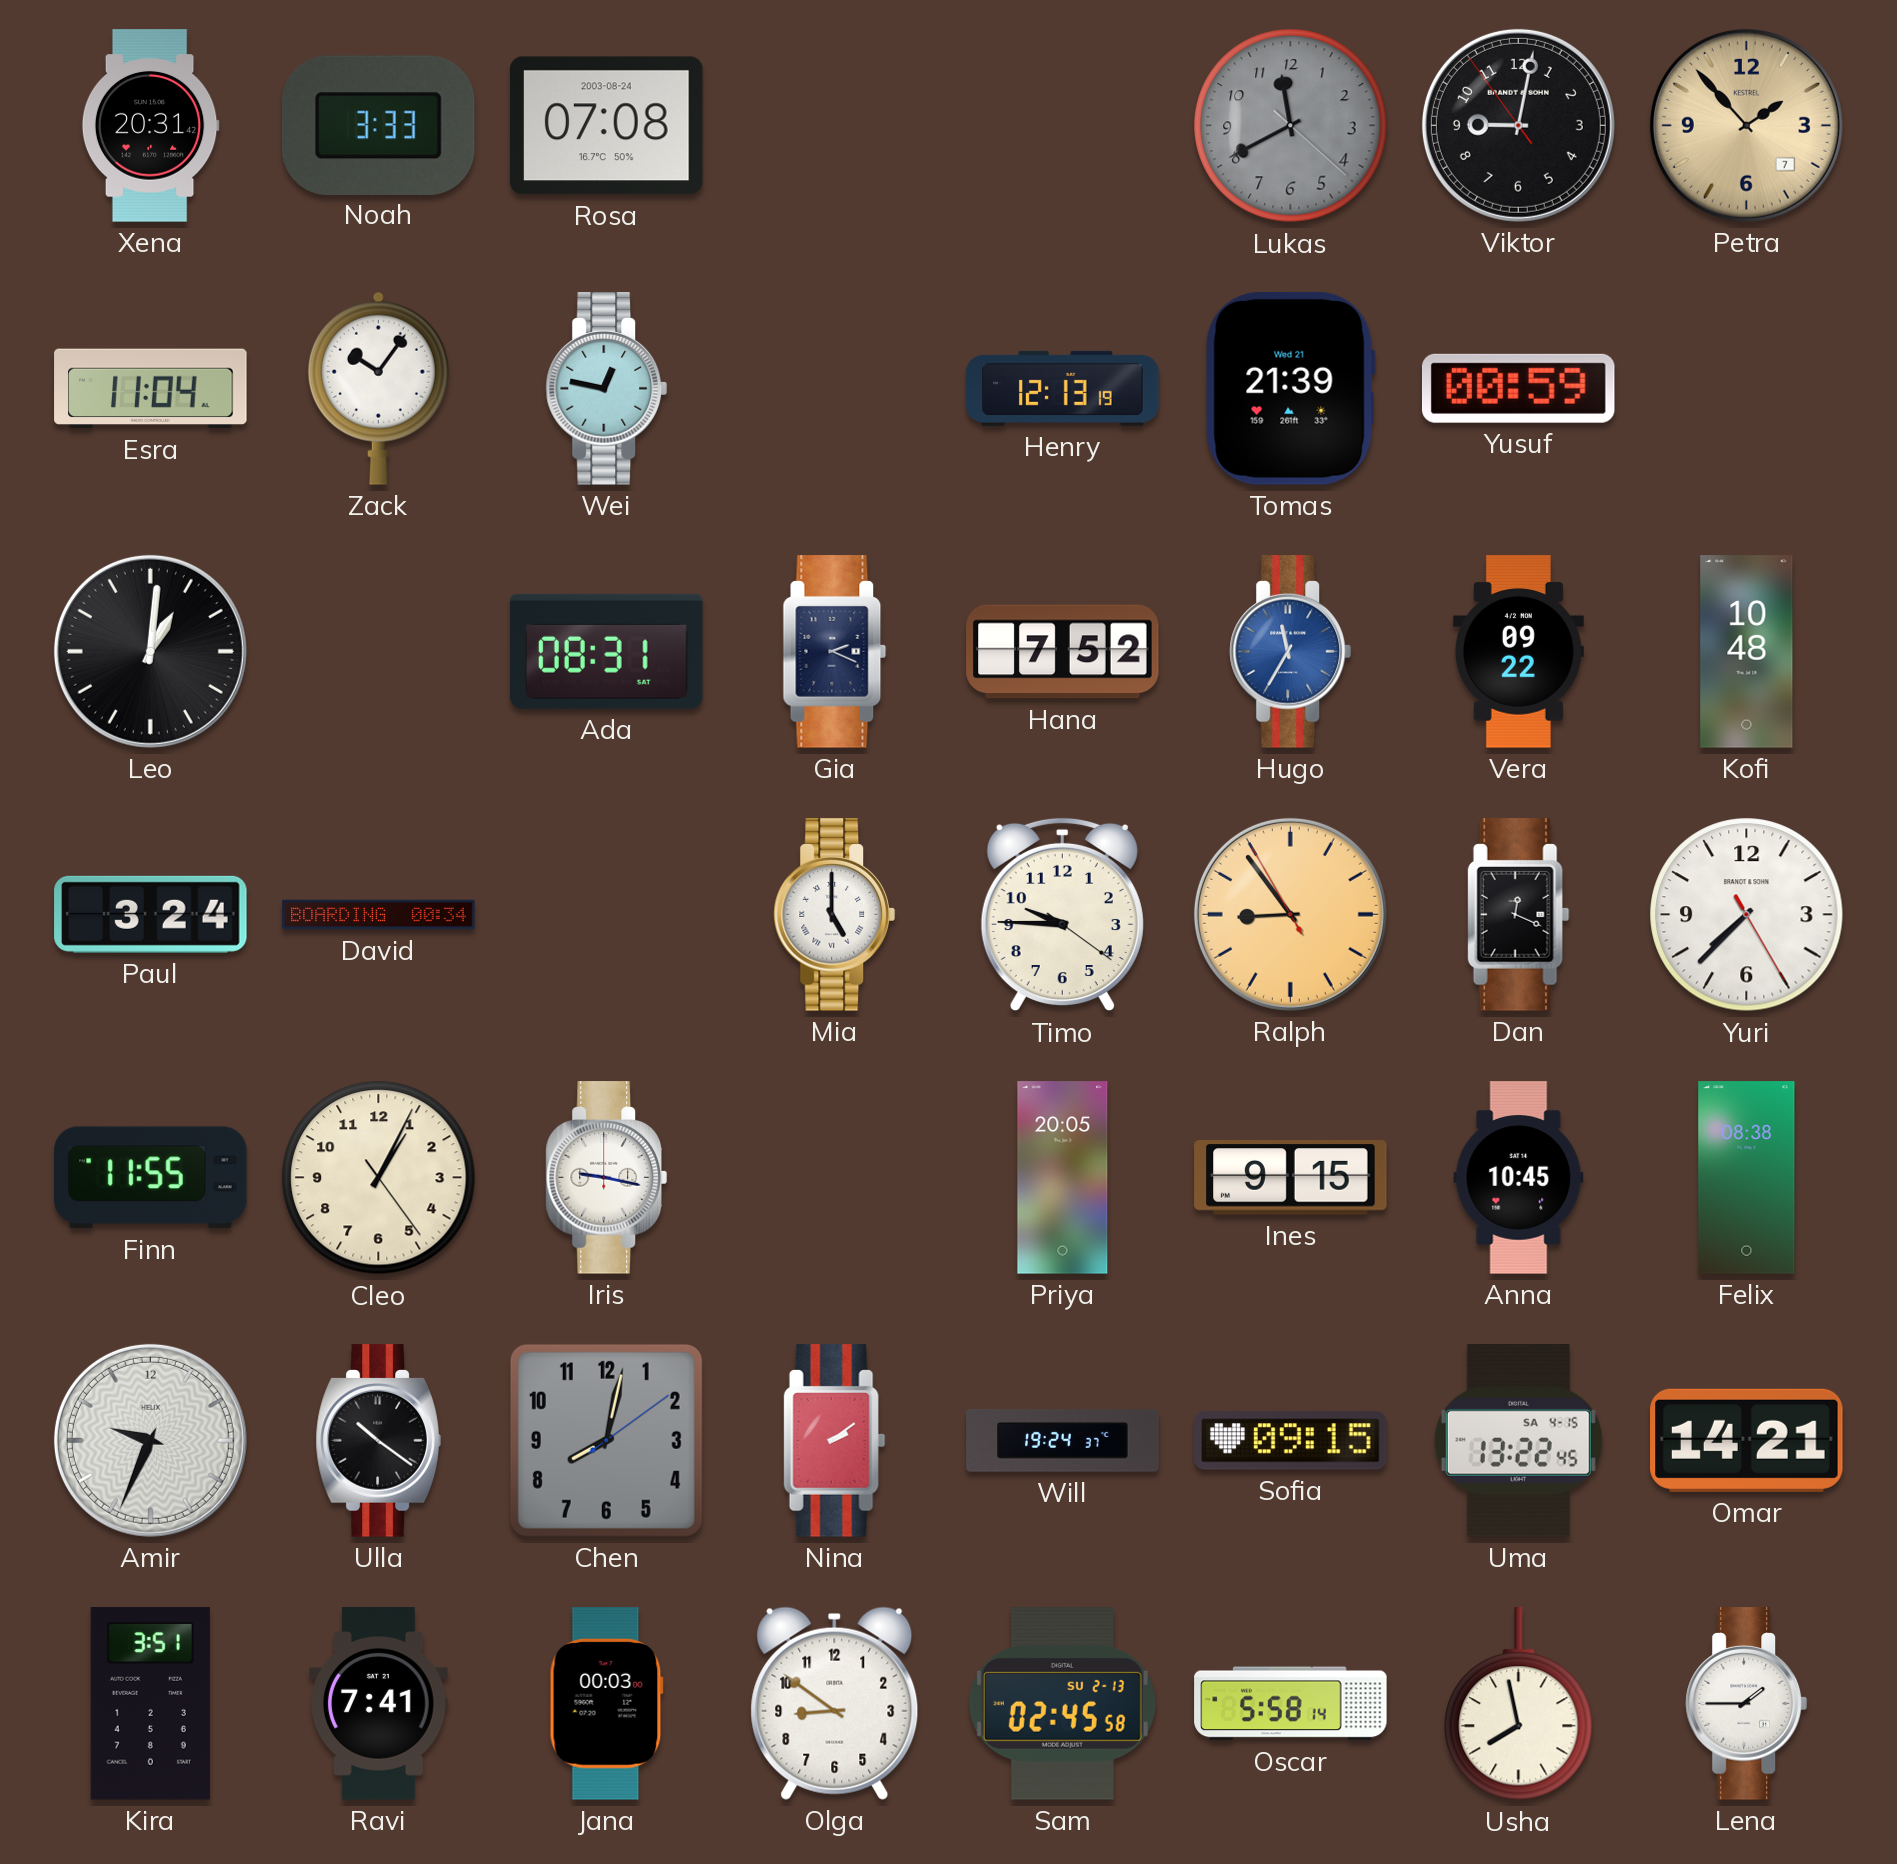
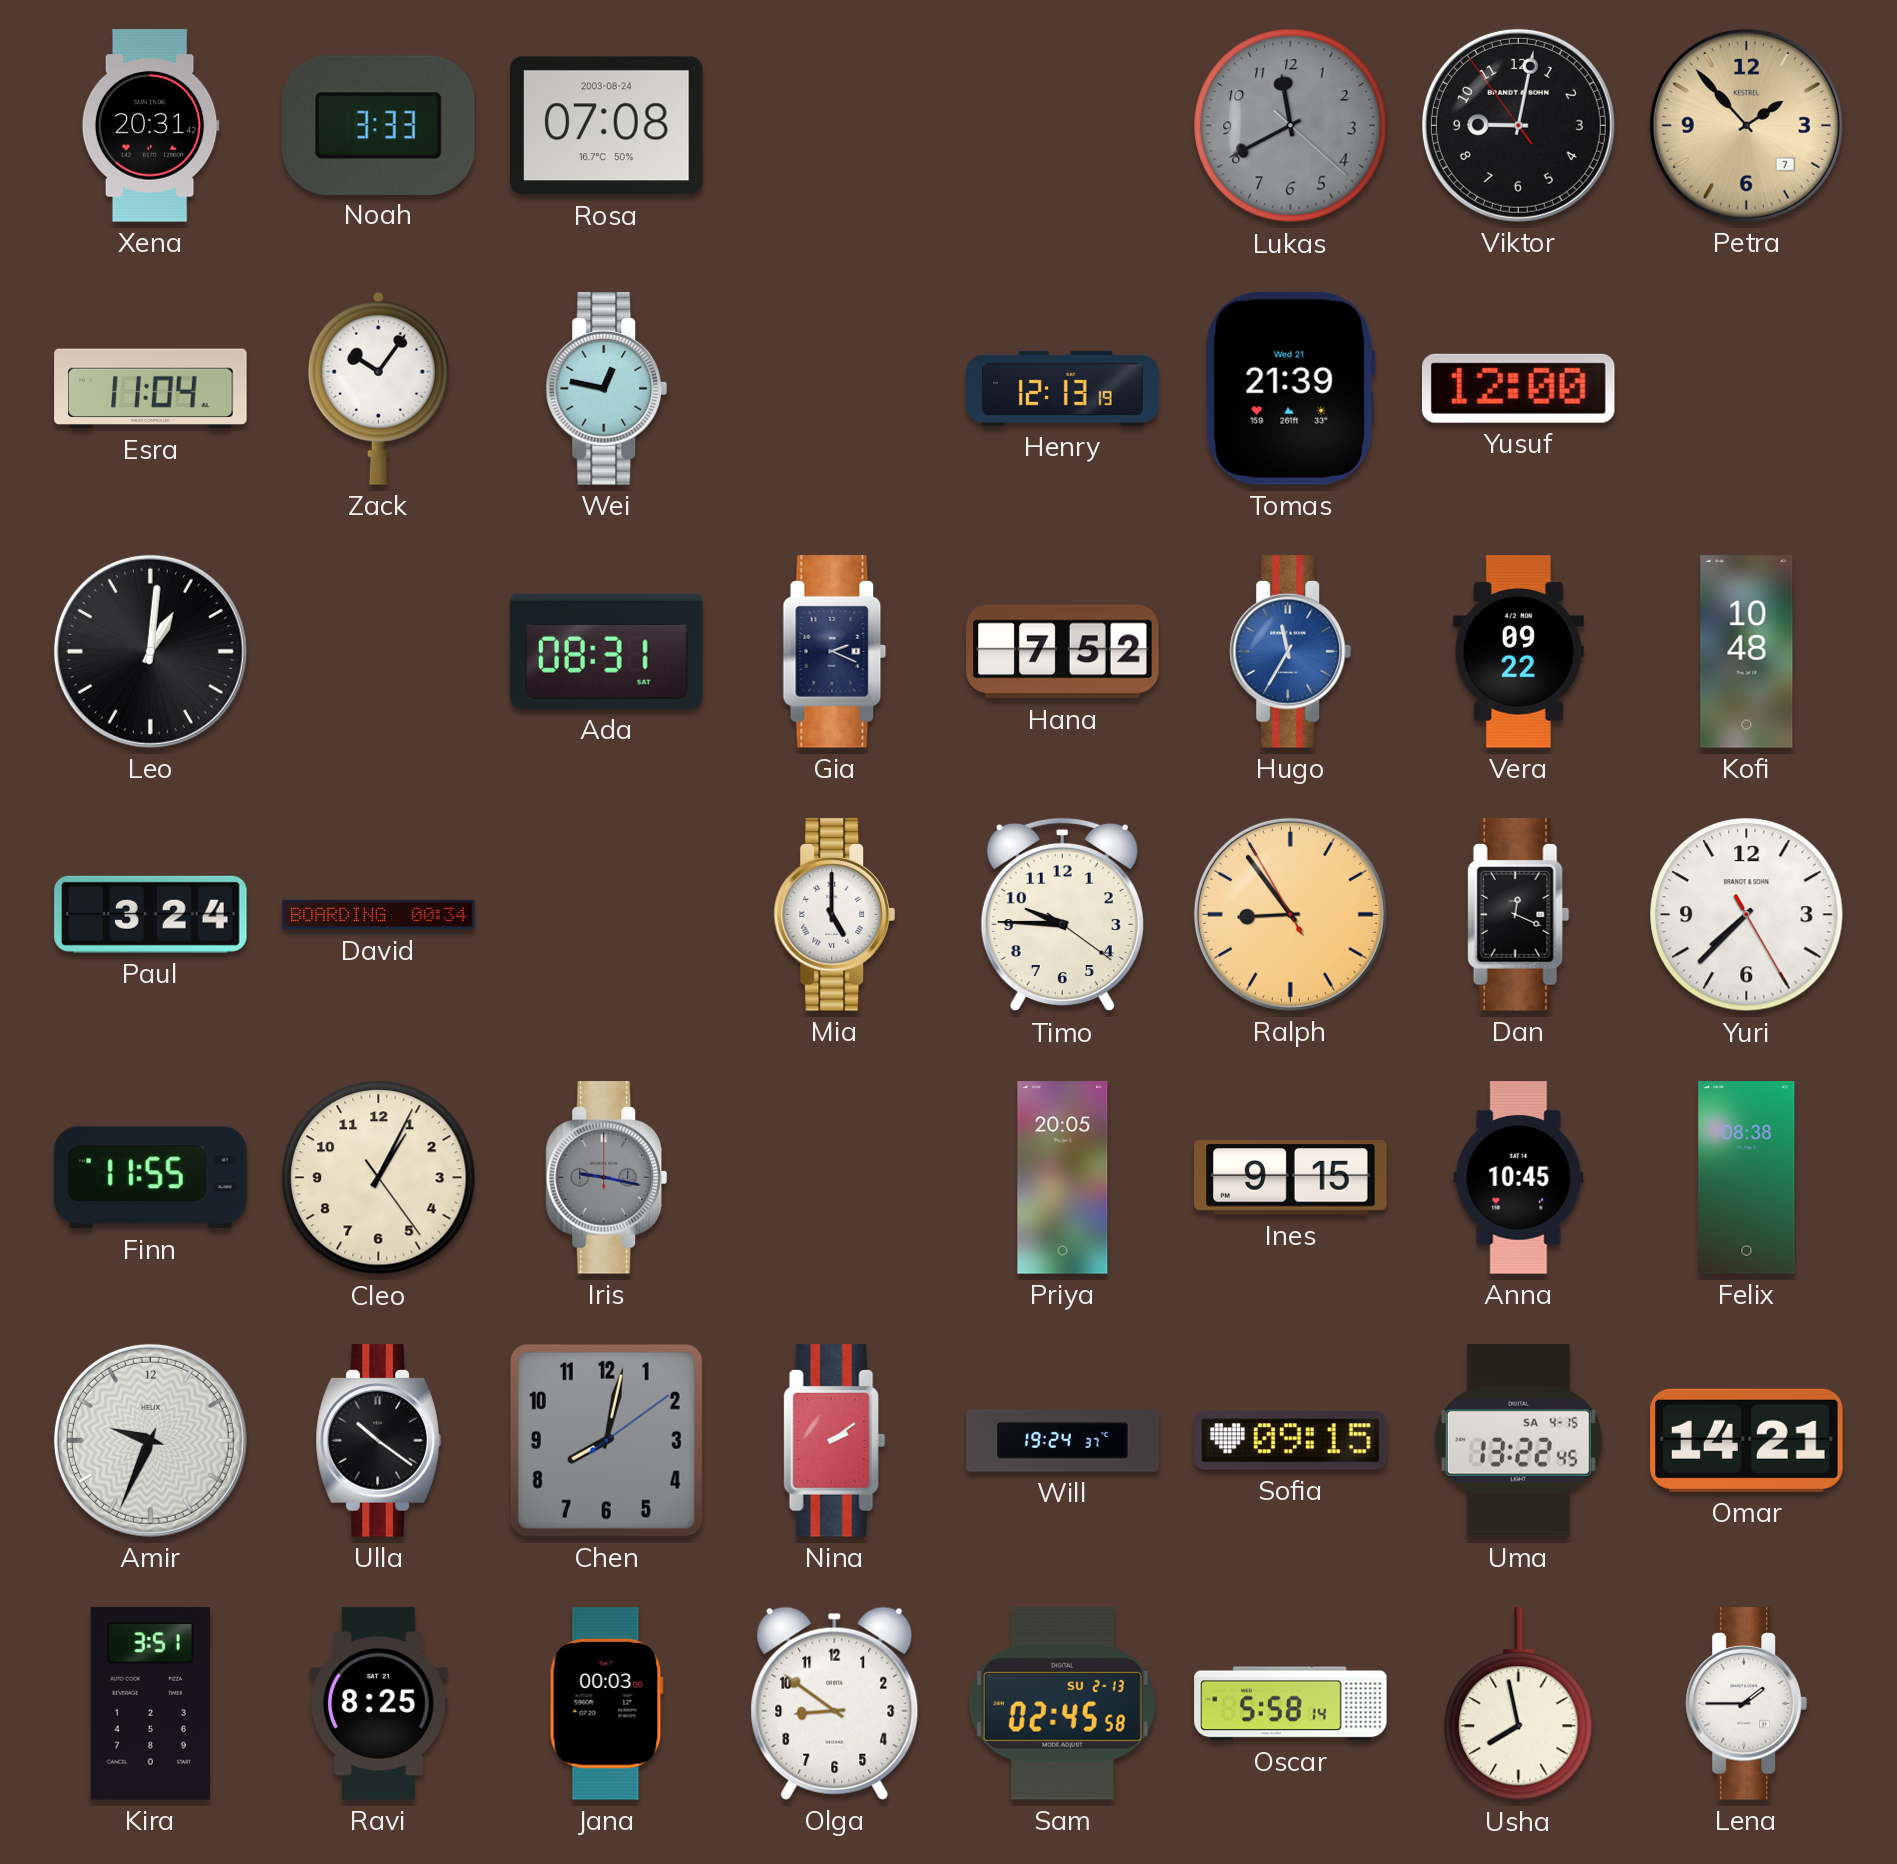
Yusuf: 00:59 -> 12:00 (1518, 388)
Iris dial: white -> grey (606, 1178)
Ravi: 7:41 -> 8:25 (379, 1704)
